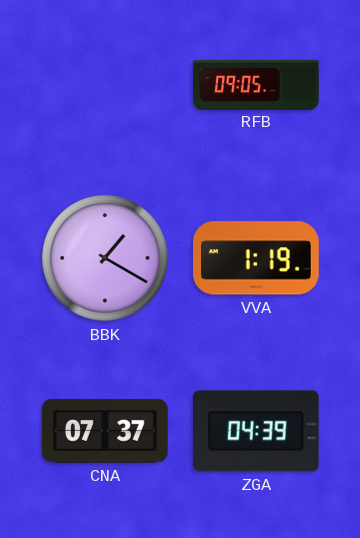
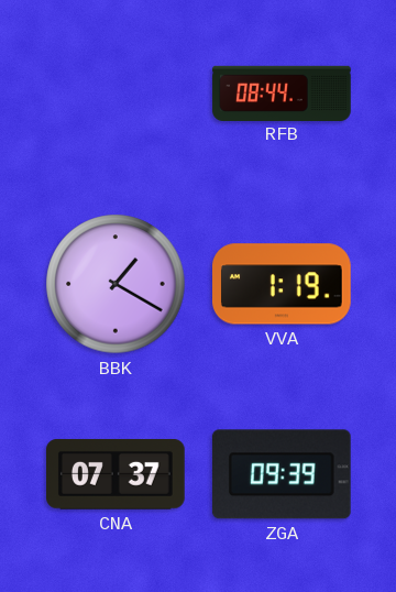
RFB: 09:05 -> 08:44 (282, 92)
ZGA: 04:39 -> 09:39 (282, 474)
